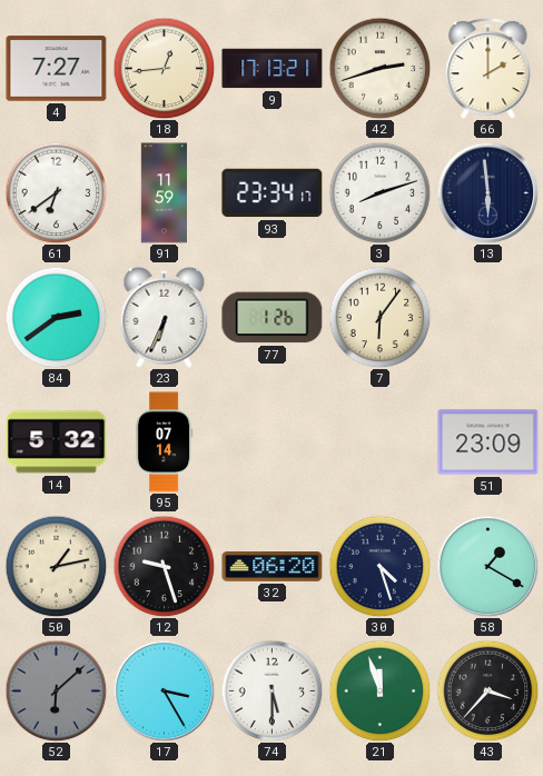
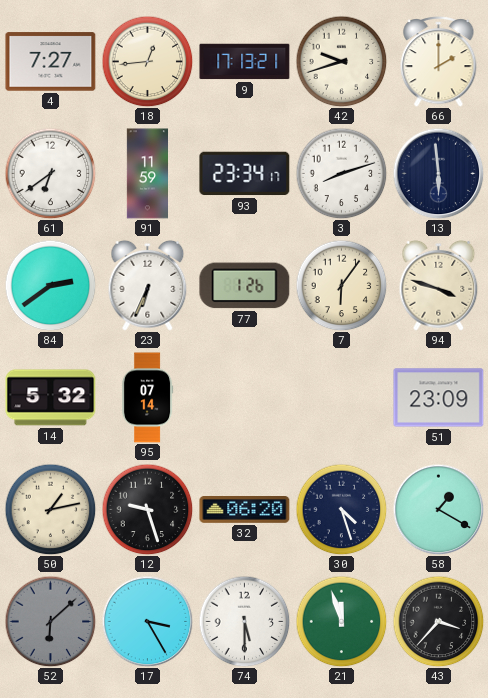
42: 2:42 -> 9:42 (341, 61)
94: none -> 3:48 (439, 285)
